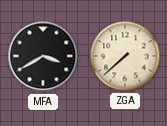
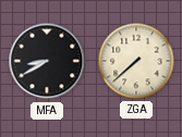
MFA: 3:40 -> 8:40 (47, 61)
